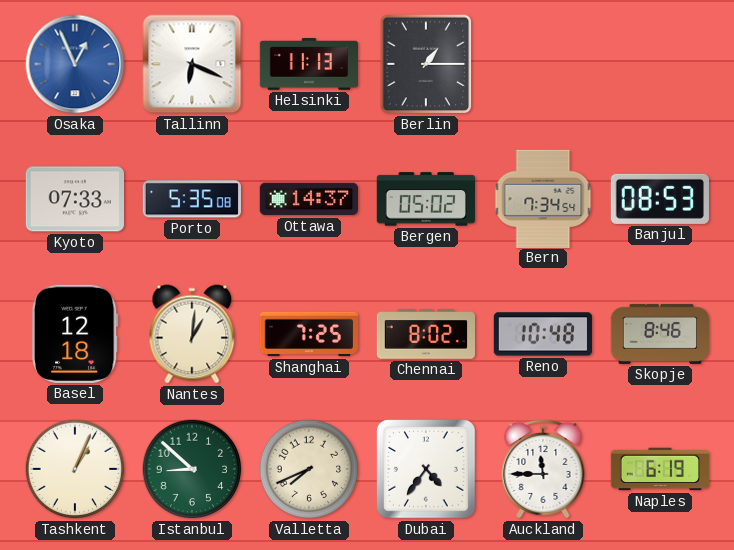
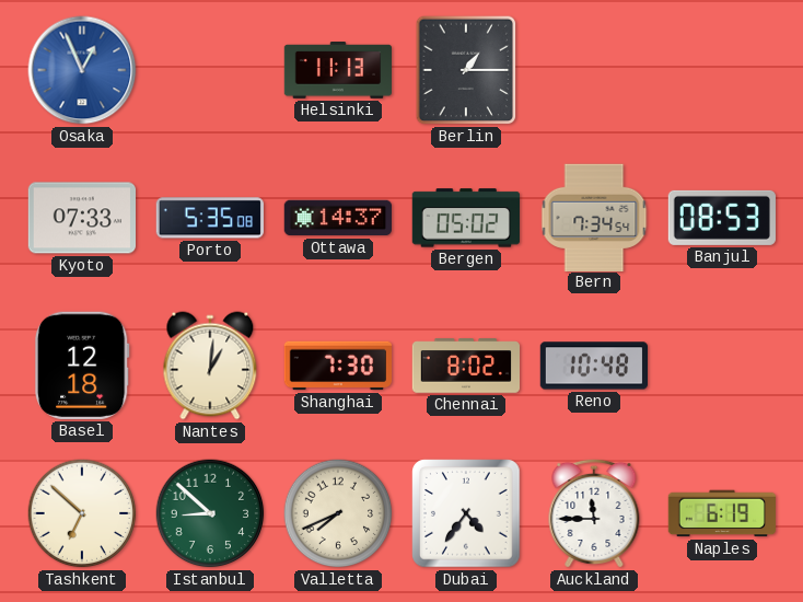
Tallinn: 6:19 -> none (192, 64)
Shanghai: 7:25 -> 7:30 (337, 366)
Skopje: 8:46 -> none (660, 334)
Tashkent: 1:04 -> 6:52 (82, 513)
